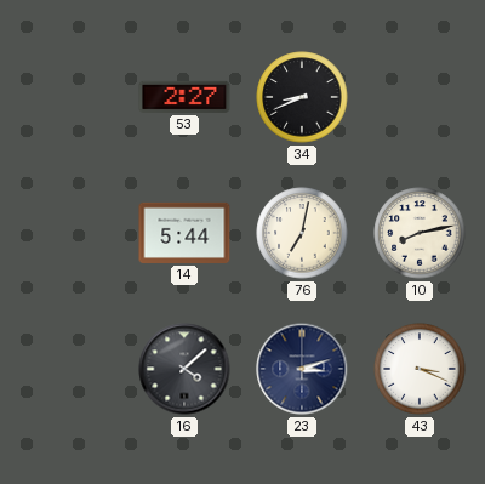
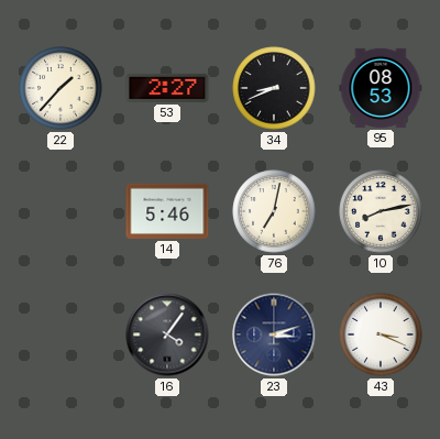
22: none -> 1:37 (61, 88)
95: none -> 08:53 (381, 88)
14: 5:44 -> 5:46 (167, 211)
16: 4:08 -> 4:06 (167, 334)
